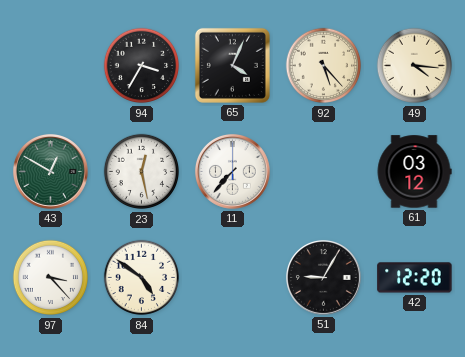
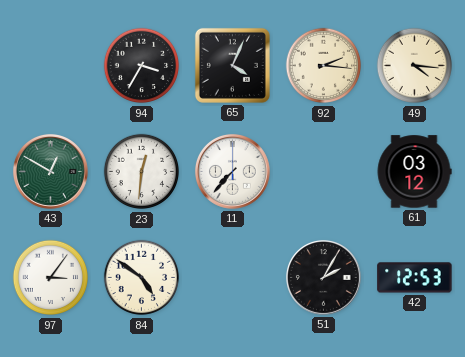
92: 5:23 -> 2:16 (324, 66)
23: 12:28 -> 12:31 (142, 172)
97: 3:23 -> 3:06 (51, 278)
51: 9:05 -> 2:05 (323, 277)
42: 12:20 -> 12:53 (415, 278)
